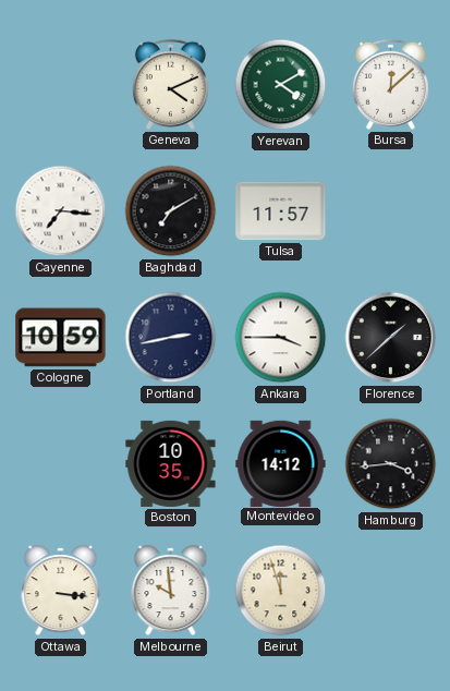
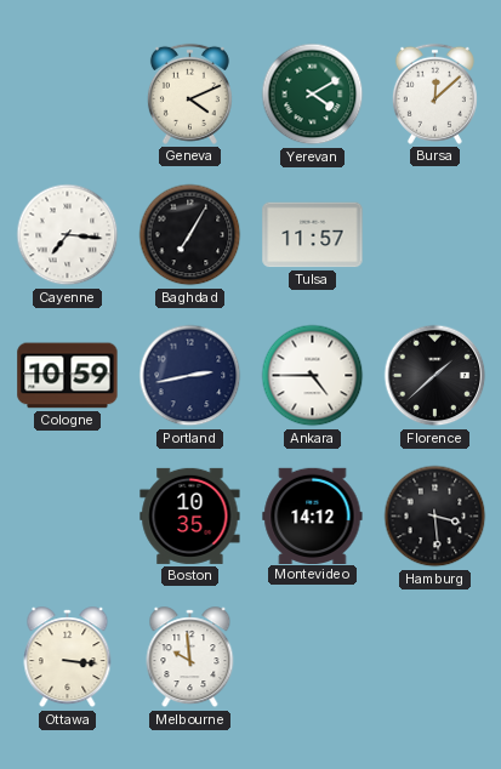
Baghdad: 7:10 -> 7:05 (190, 235)
Ankara: 3:45 -> 4:45 (313, 376)
Hamburg: 3:44 -> 3:29 (435, 517)
Beirut: 11:57 -> none (281, 591)
